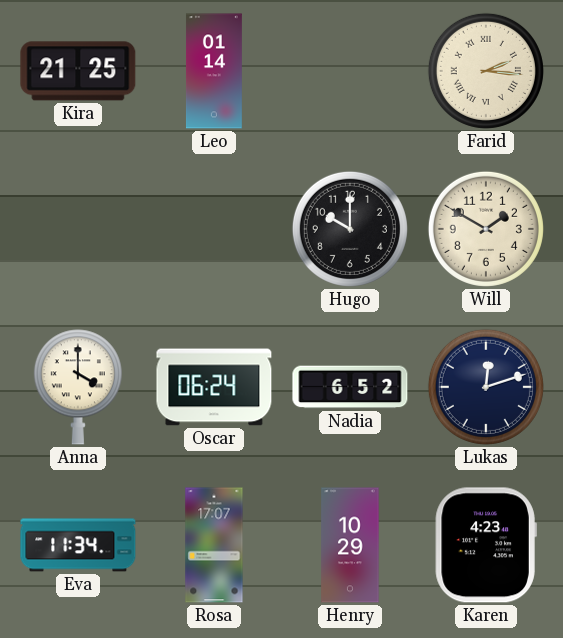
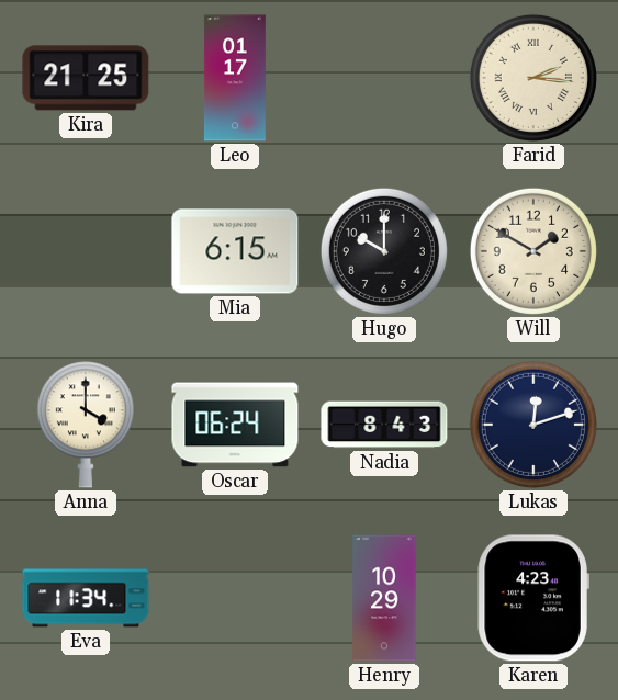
Leo: 01:14 -> 01:17 (235, 78)
Mia: none -> 6:15 (235, 251)
Nadia: 6:52 -> 8:43 (384, 425)
Rosa: 17:07 -> none (214, 545)
